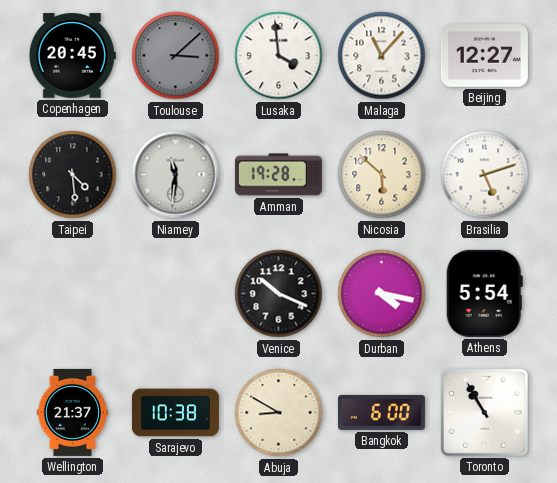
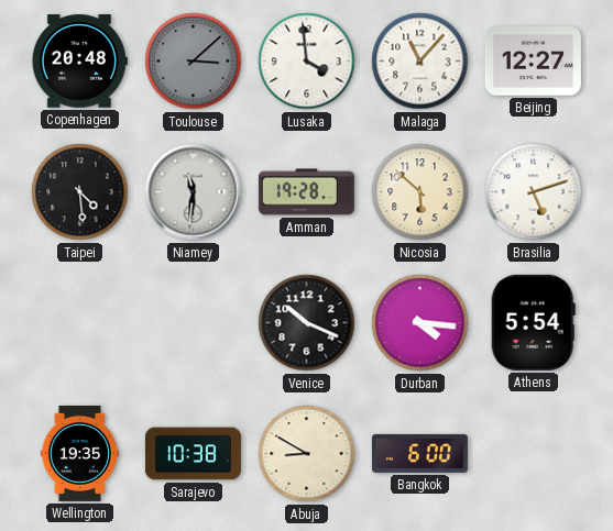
Copenhagen: 20:45 -> 20:48 (79, 62)
Durban: 4:17 -> 4:16 (420, 323)
Wellington: 21:37 -> 19:35 (79, 453)
Toronto: 10:55 -> none (484, 412)
